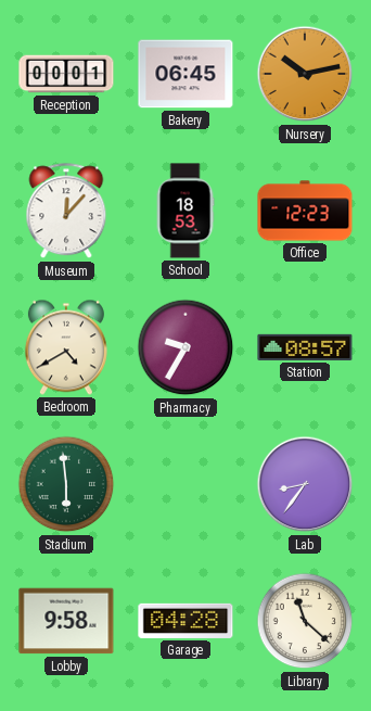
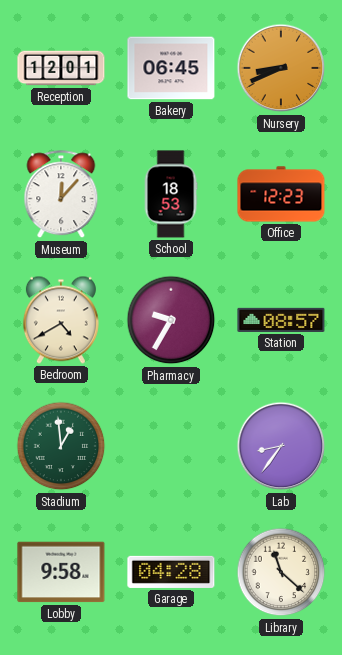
Reception: 00:01 -> 12:01 (61, 68)
Nursery: 10:13 -> 8:41 (281, 68)
Stadium: 5:59 -> 12:59 (61, 446)
